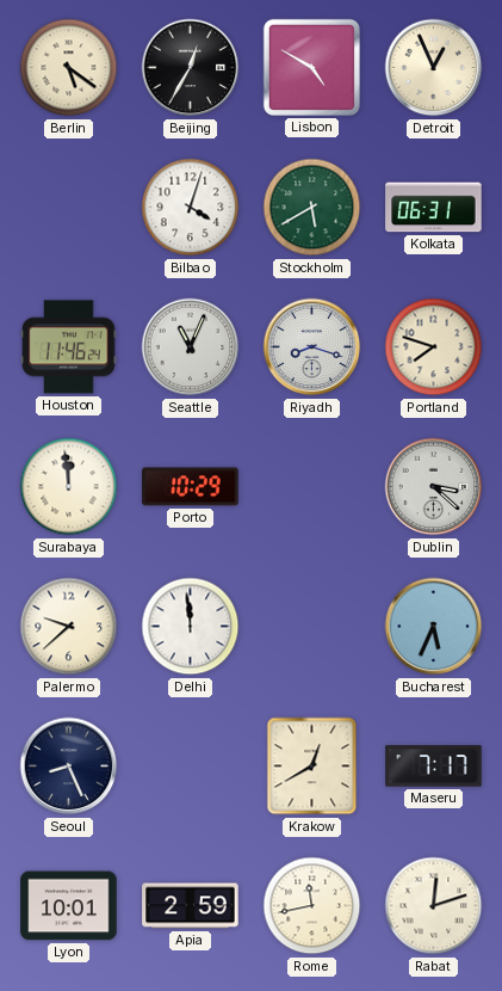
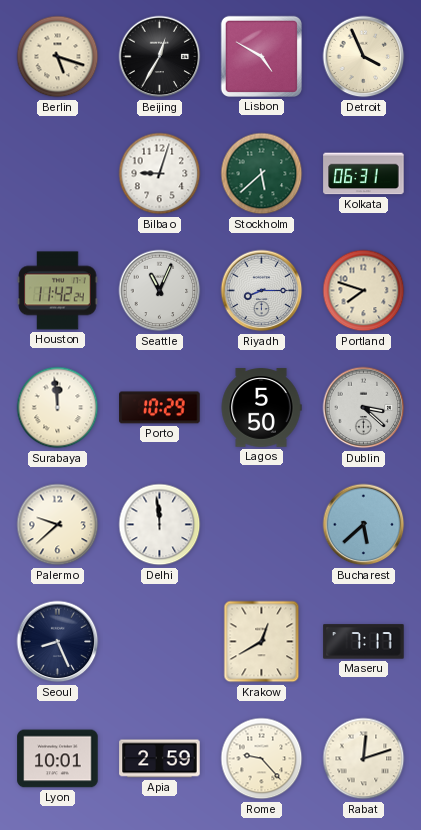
Berlin: 5:21 -> 5:18 (58, 57)
Detroit: 12:56 -> 3:56 (364, 57)
Bilbao: 4:03 -> 9:03 (160, 174)
Stockholm: 5:40 -> 5:38 (262, 174)
Houston: 11:46 -> 11:42 (58, 291)
Riyadh: 8:18 -> 8:15 (262, 291)
Lagos: none -> 5:50 (261, 408)
Bucharest: 5:34 -> 5:38 (364, 525)
Rome: 11:43 -> 9:23 (262, 759)
